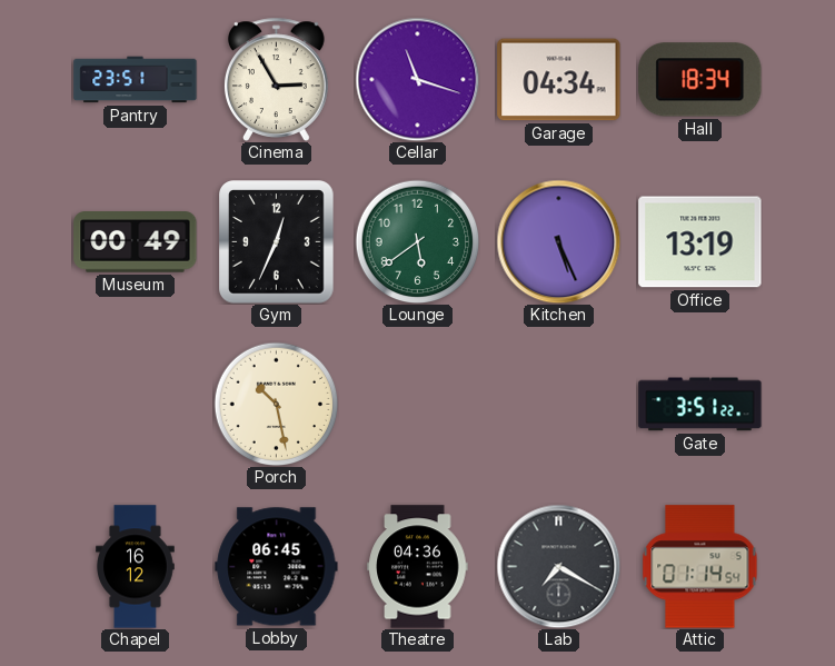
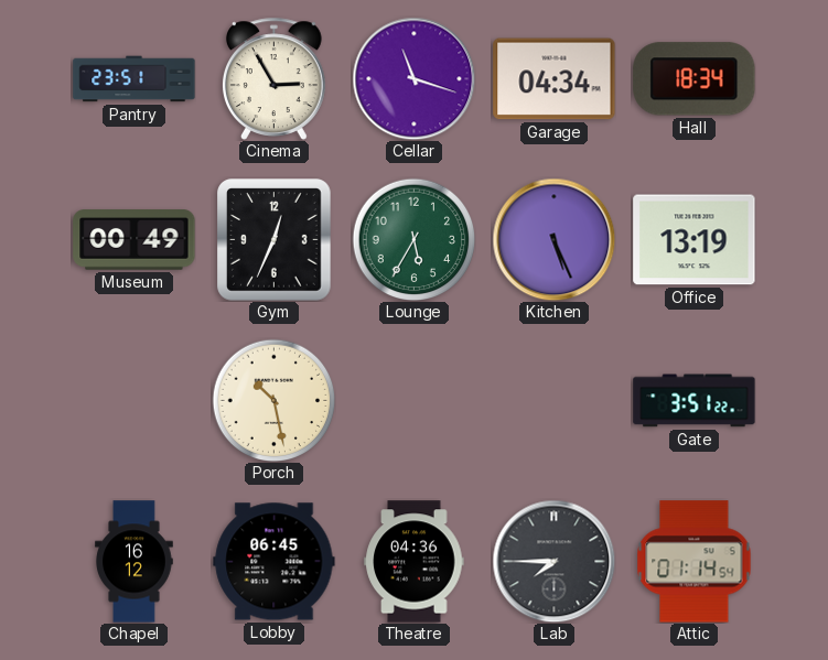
Lounge: 5:39 -> 5:35 (413, 239)
Lab: 7:20 -> 7:45 (553, 561)
